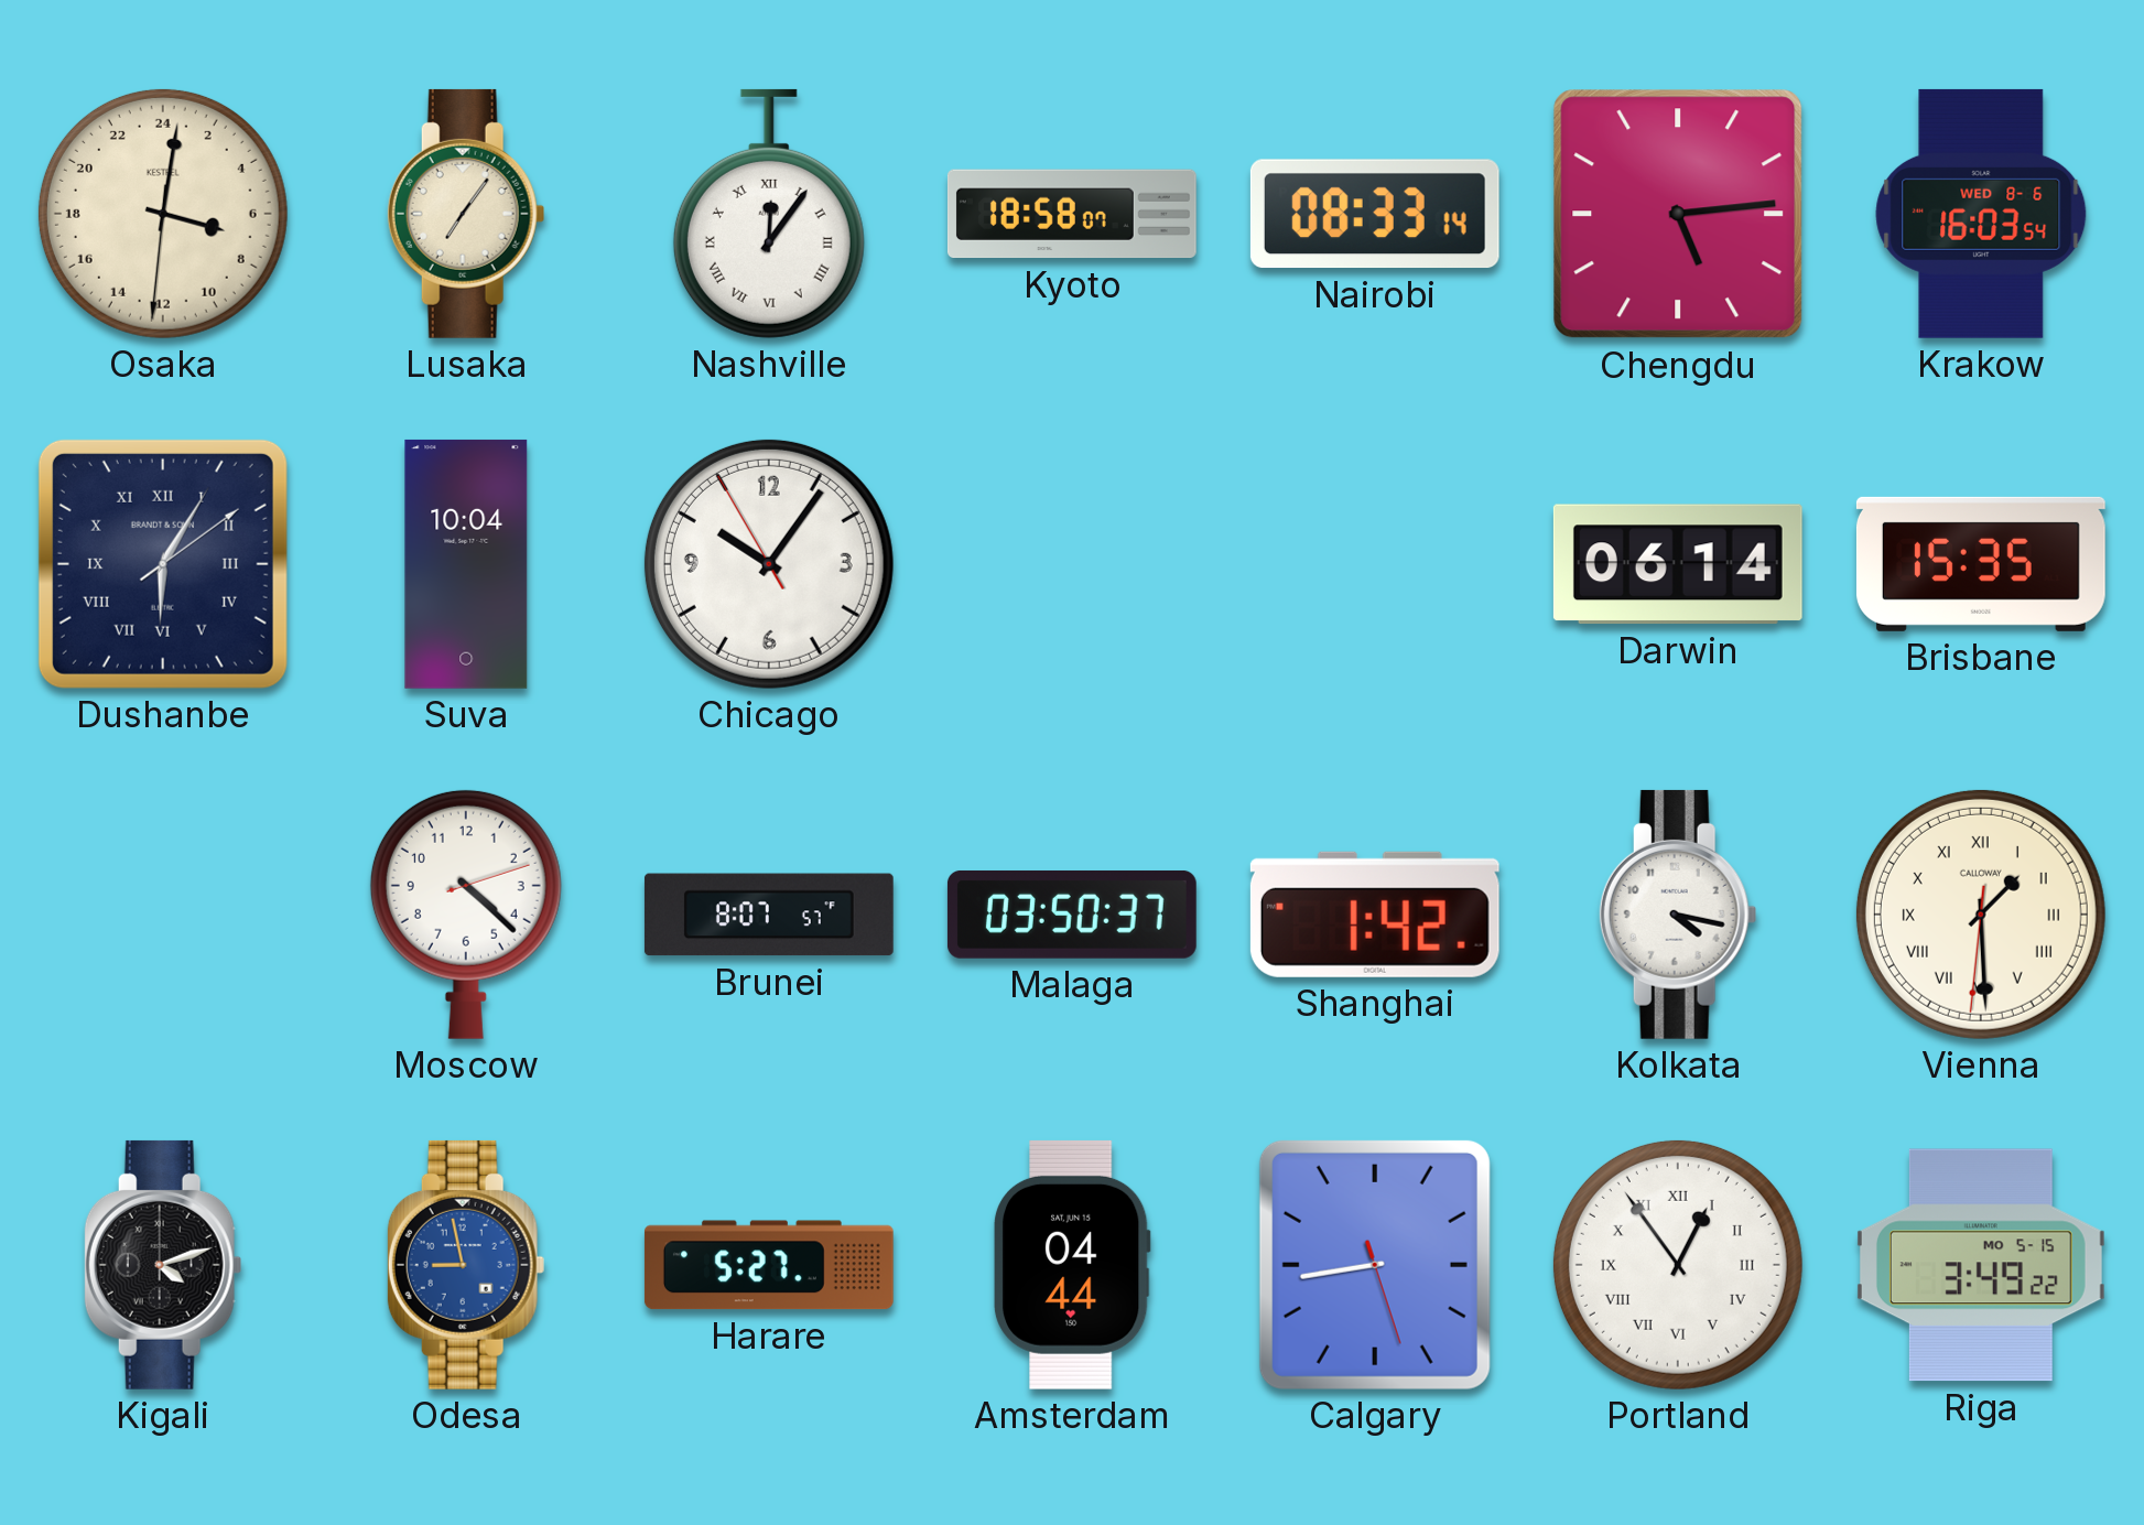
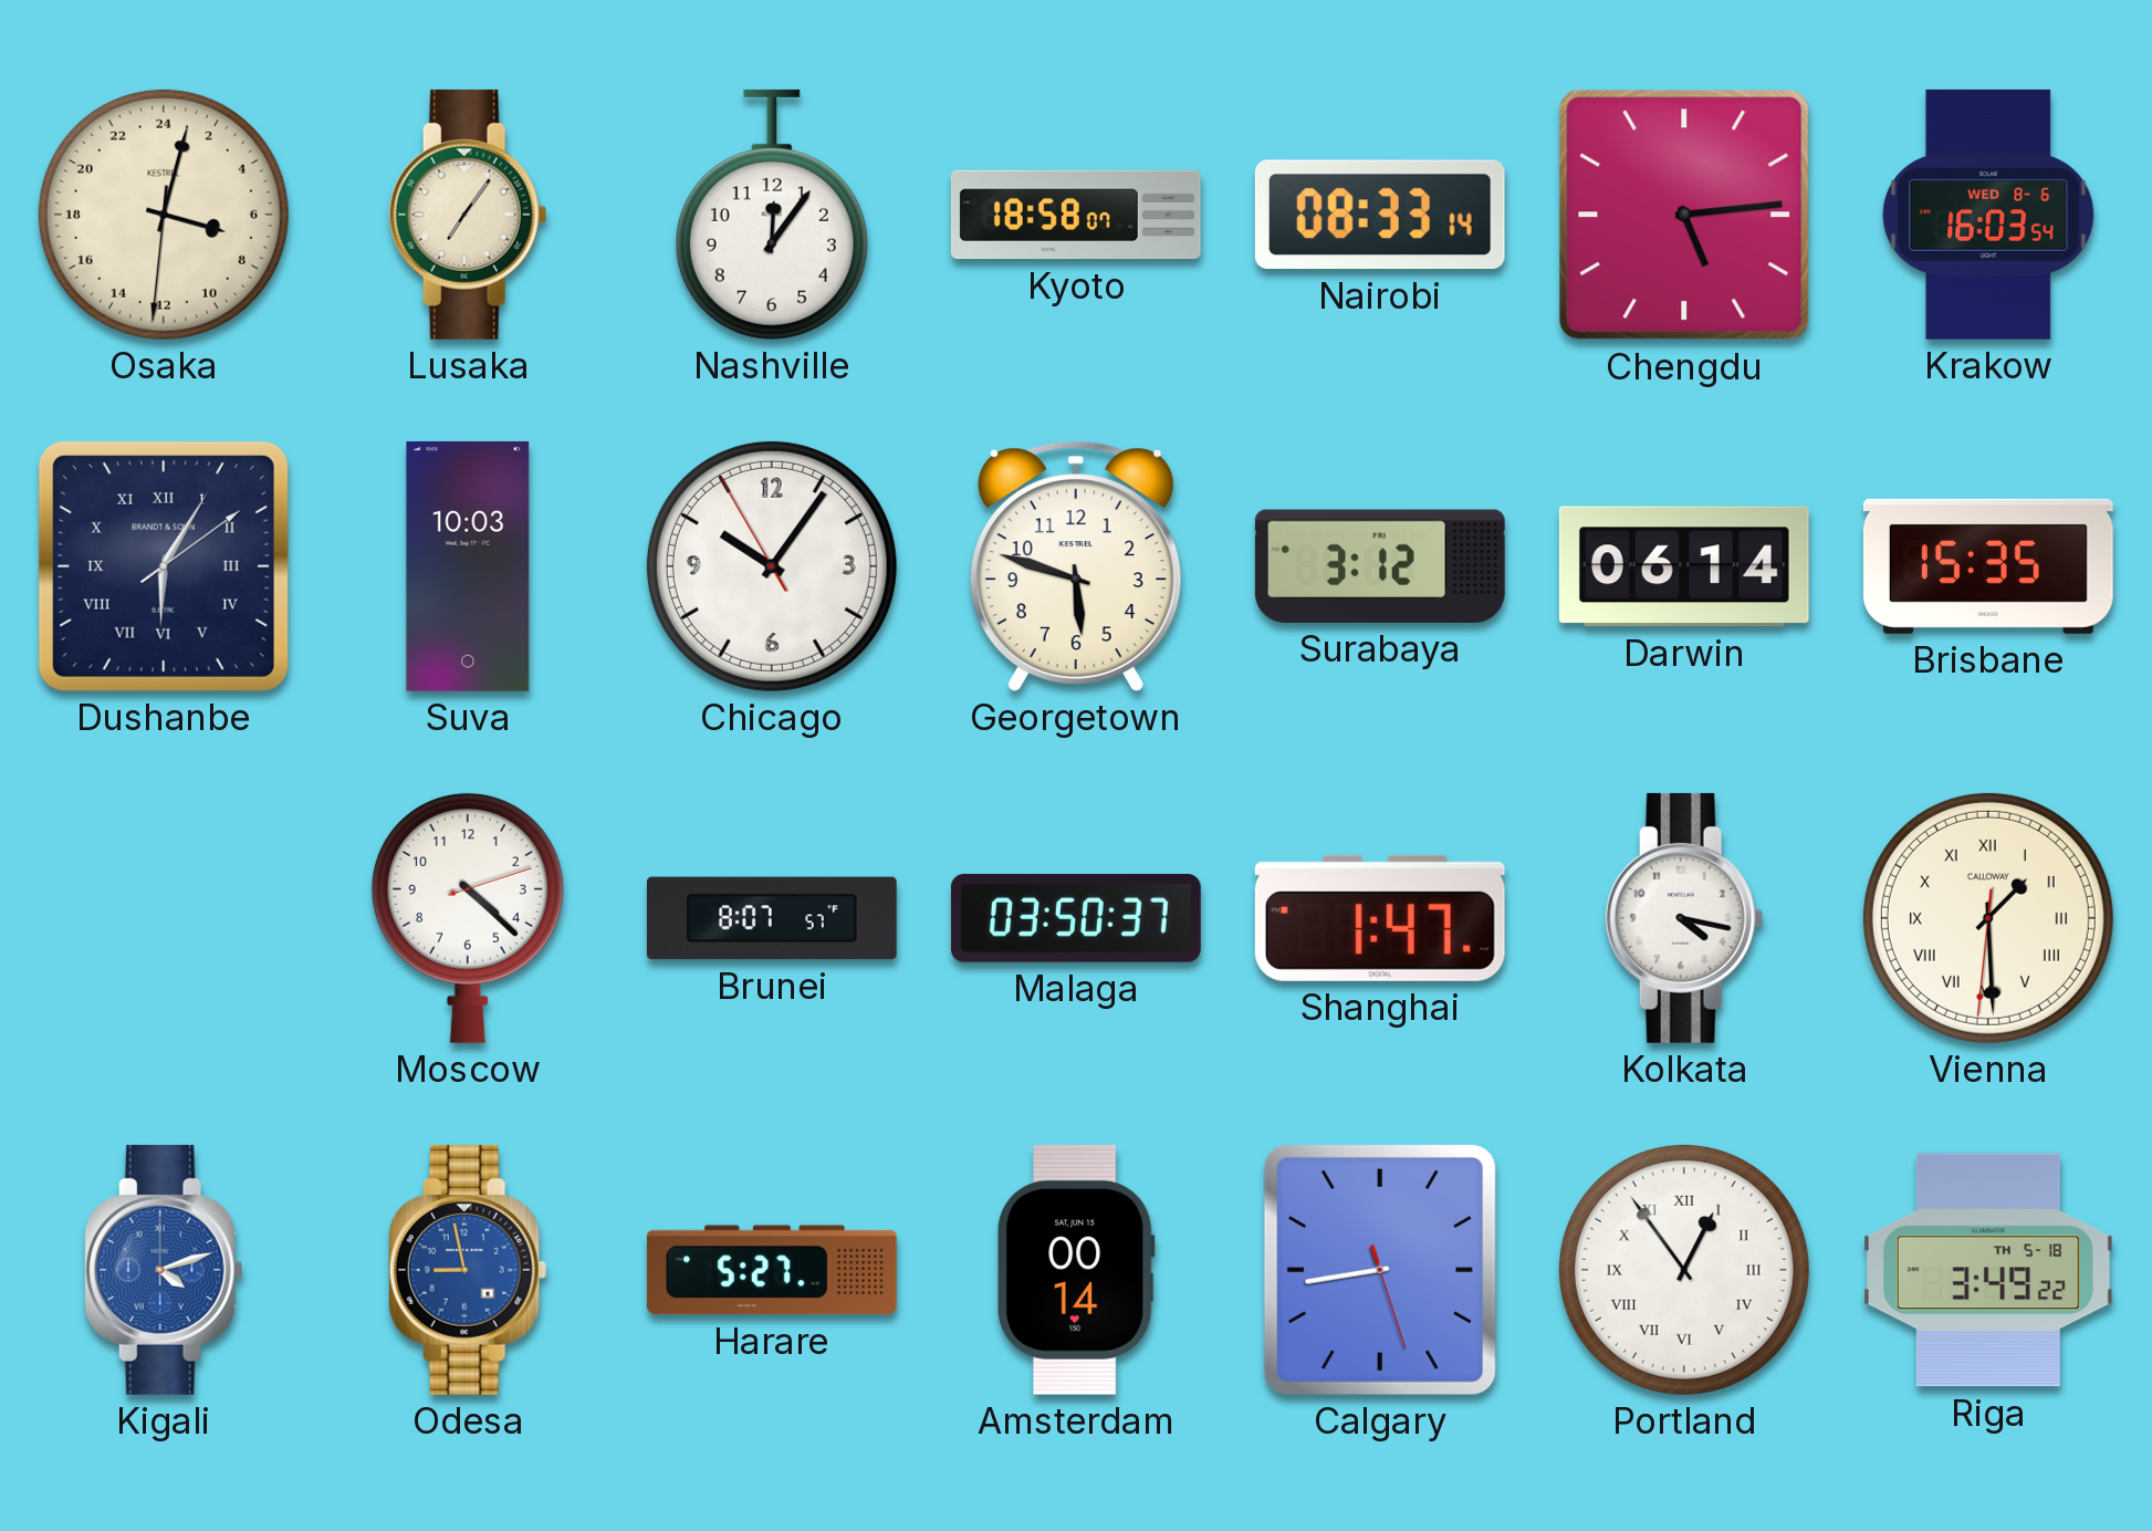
Osaka: 7:01 -> 7:02 (164, 215)
Nashville numerals: Roman -> Arabic (772, 215)
Suva: 10:04 -> 10:03 (468, 566)
Georgetown: none -> 5:48 (1076, 566)
Surabaya: none -> 3:12 (1380, 566)
Shanghai: 1:42 -> 1:47 (1380, 918)
Kigali dial: black -> blue (164, 1270)
Amsterdam: 04:44 -> 00:14 (1076, 1270)
Riga date: MO 5-15 -> TH 5-18 (1988, 1270)
